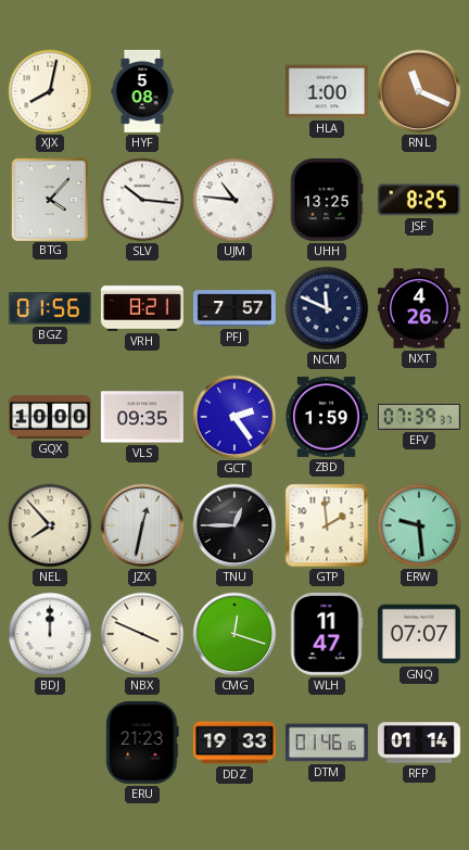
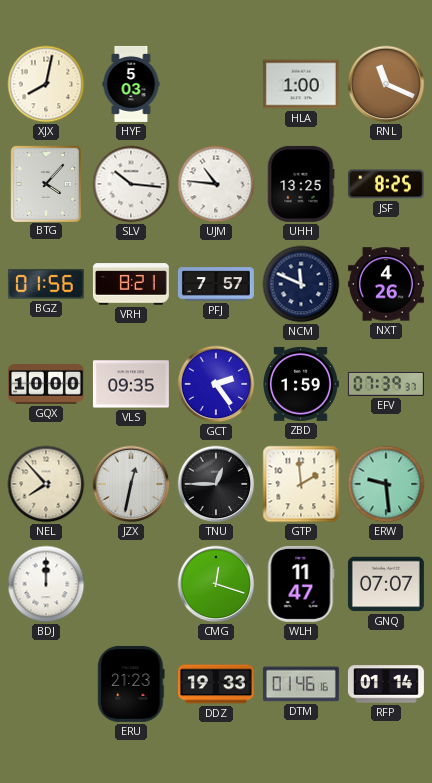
HYF: 5:08 -> 5:03 (131, 84)
NBX: 3:49 -> none (142, 634)
